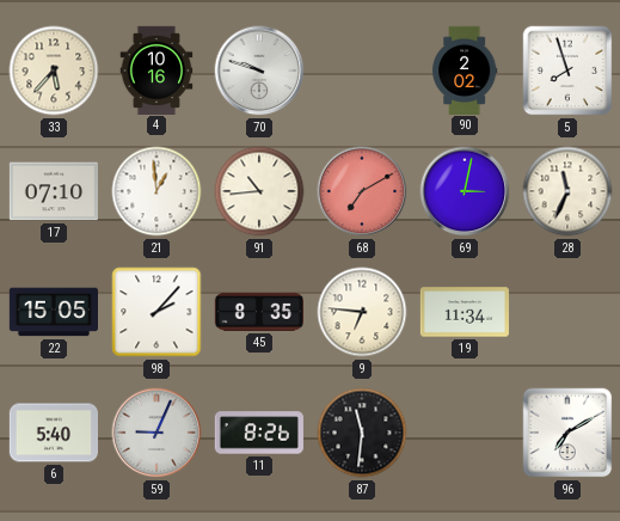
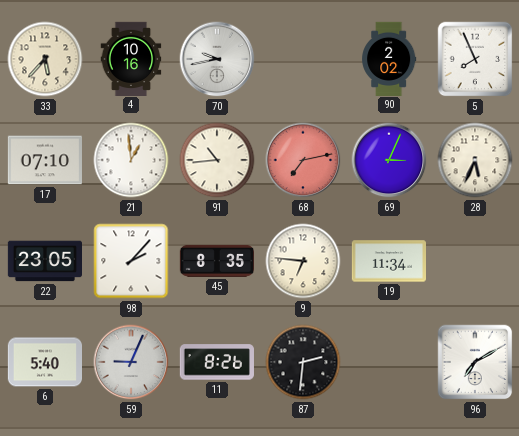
70: 9:48 -> 9:43 (217, 59)
5: 7:57 -> 7:56 (475, 59)
68: 7:10 -> 7:13 (303, 160)
69: 3:02 -> 3:04 (389, 160)
28: 11:34 -> 5:34 (475, 160)
22: 15:05 -> 23:05 (44, 261)
87: 11:31 -> 2:31 (303, 362)
